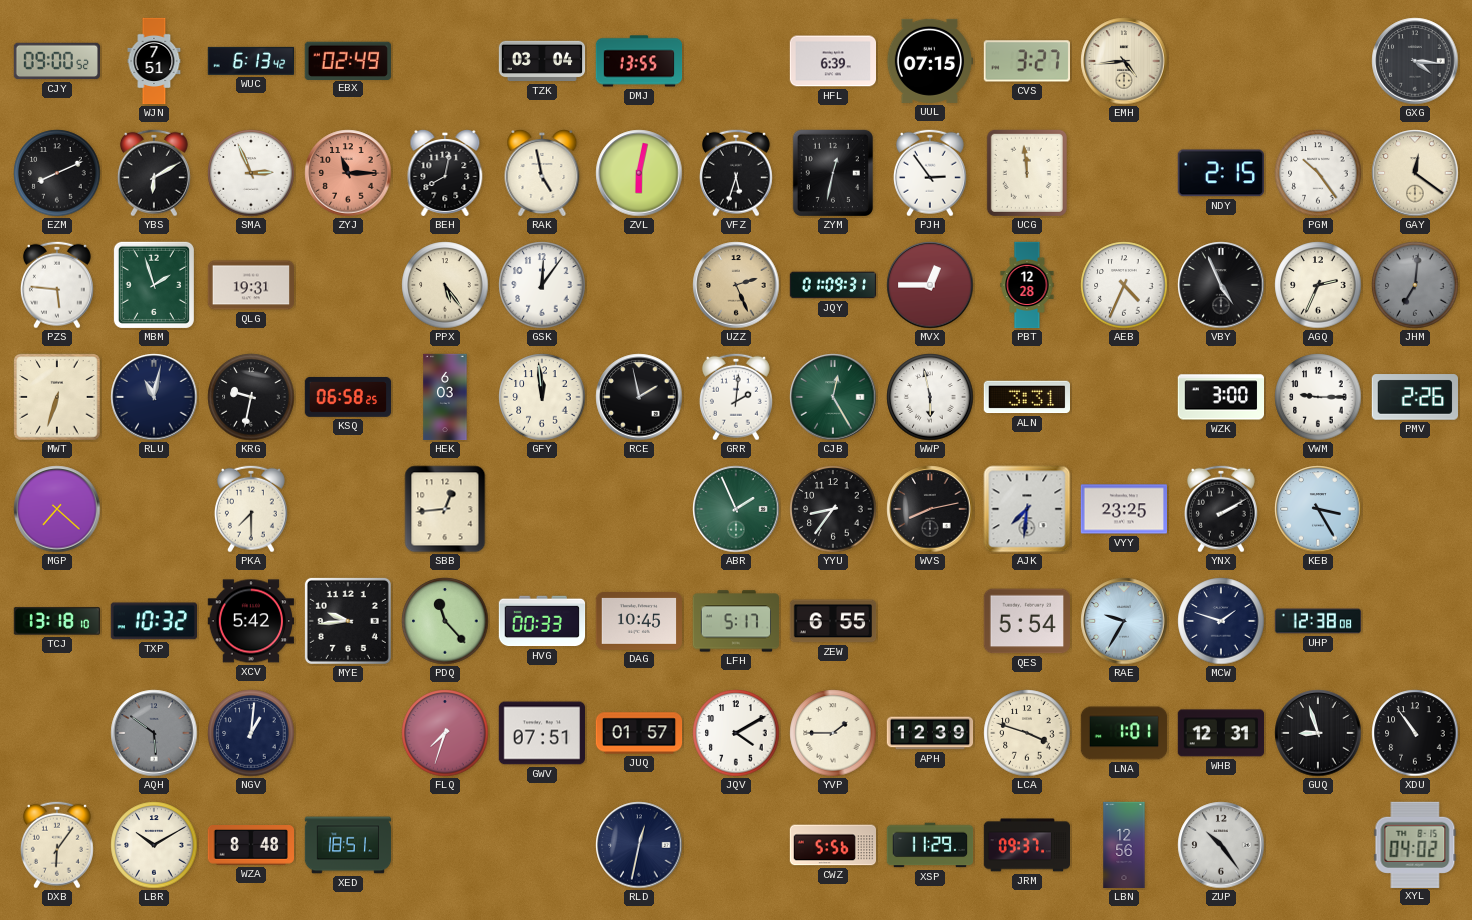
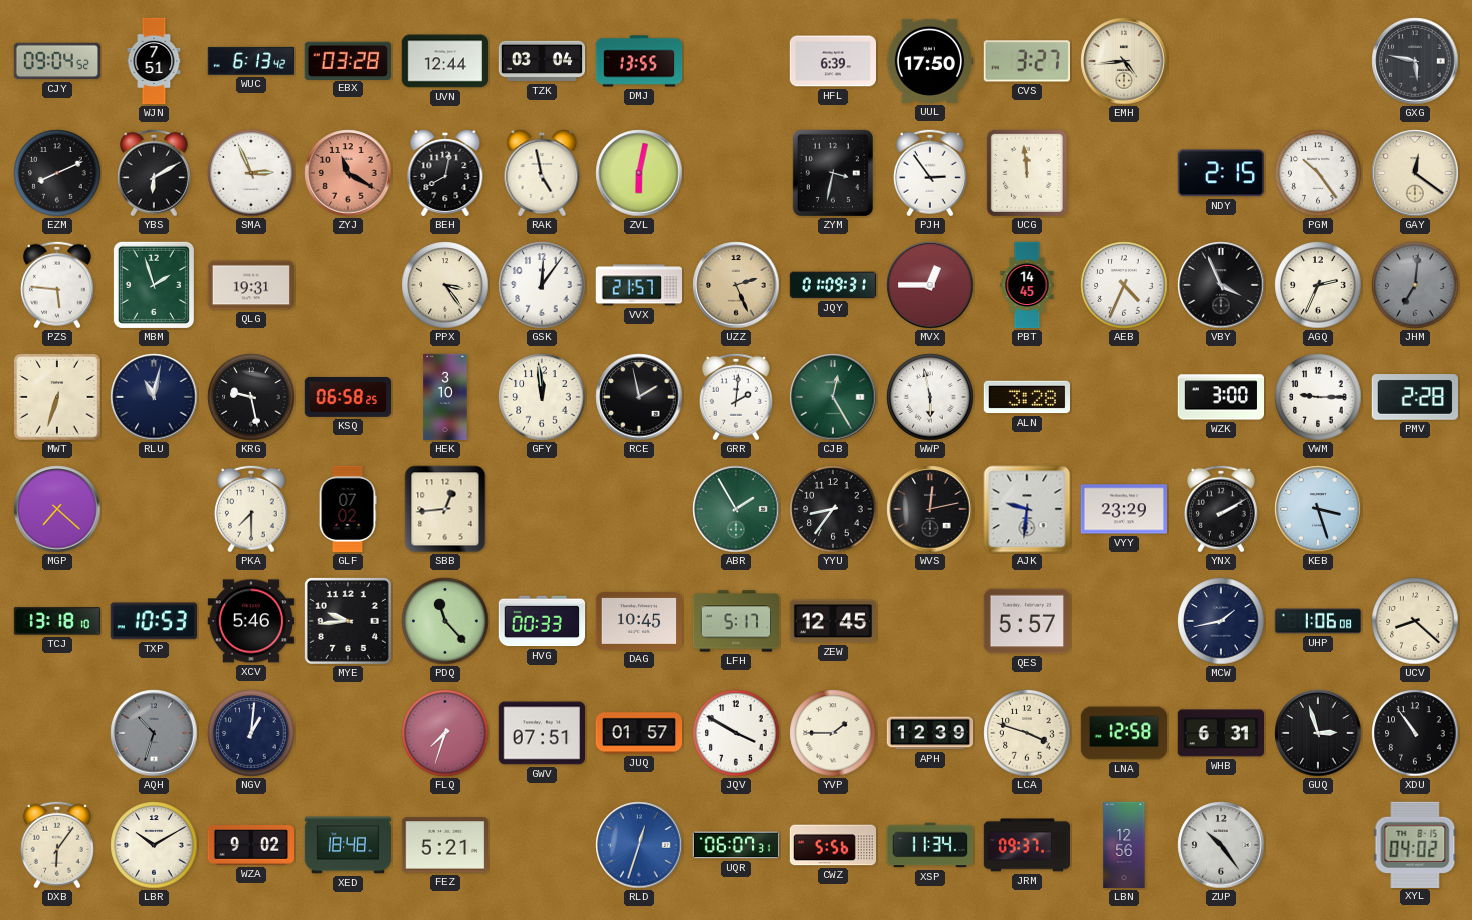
CJY: 09:00 -> 09:04 (57, 61)
EBX: 02:49 -> 03:28 (348, 60)
UVN: none -> 12:44 (444, 61)
UUL: 07:15 -> 17:50 (929, 61)
GXG: 4:16 -> 5:47 (1415, 61)
ZYJ: 11:15 -> 11:20 (348, 173)
VFZ: 5:33 -> none (736, 173)
ZYM: 12:32 -> 3:32 (833, 173)
PPX: 5:24 -> 3:24 (445, 285)
VVX: none -> 21:57 (638, 285)
PBT: 12:28 -> 14:45 (1027, 285)
VBY: 4:56 -> 3:56 (1221, 285)
KRG: 9:32 -> 9:28 (251, 397)
HEK: 6:03 -> 3:10 (445, 397)
ALN: 3:31 -> 3:28 (1026, 397)
PMV: 2:26 -> 2:28 (1414, 397)
GLF: none -> 07:02 (348, 509)
ABR: 1:56 -> 1:55 (736, 509)
WVS: 8:13 -> 12:13 (930, 509)
AJK: 7:31 -> 9:31 (1027, 509)
VYY: 23:25 -> 23:29 (1123, 509)
KEB: 3:25 -> 3:27 (1318, 509)
TXP: 10:32 -> 10:53 (153, 621)
XCV: 5:42 -> 5:46 (250, 621)
ZEW: 6:55 -> 12:45 (833, 621)
QES: 5:54 -> 5:57 (1026, 621)
RAE: 9:35 -> none (1124, 621)
MCW: 1:48 -> 1:43 (1221, 621)
UHP: 12:38 -> 1:06 (1318, 621)
UCV: none -> 8:22 (1415, 621)
AQH: 5:51 -> 10:33 (154, 733)
JQV: 4:10 -> 3:50 (736, 733)
LNA: 1:01 -> 12:58 (1124, 733)
WHB: 12:31 -> 6:31 (1220, 733)
GUQ: 8:57 -> 2:57 (1318, 733)
WZA: 8:48 -> 9:02 (250, 846)
XED: 18:51 -> 18:48 (348, 845)
FEZ: none -> 5:21 (444, 845)
RLD: 12:32 -> 12:33 (639, 845)
RLD dial: navy -> blue (639, 845)
UQR: none -> 06:07 (736, 845)
XSP: 11:29 -> 11:34 (930, 845)
